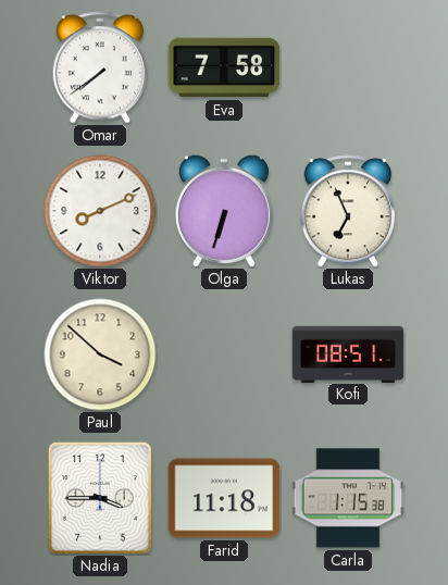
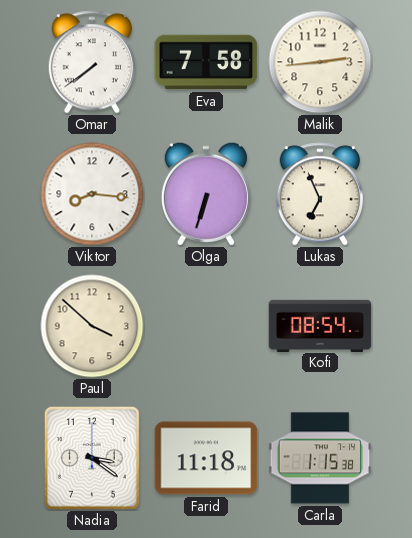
Malik: none -> 2:44 (320, 62)
Viktor: 8:11 -> 8:16 (92, 194)
Kofi: 08:51 -> 08:54 (320, 325)
Nadia: 3:45 -> 3:21 (92, 458)
